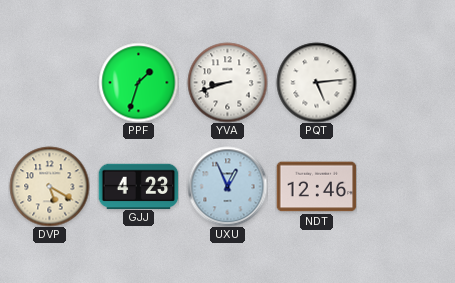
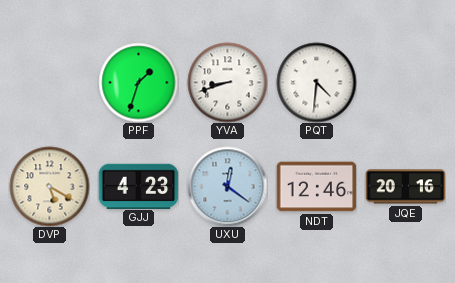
PQT: 5:14 -> 4:31 (316, 82)
UXU: 12:56 -> 12:21 (227, 186)
JQE: none -> 20:16 (405, 187)
